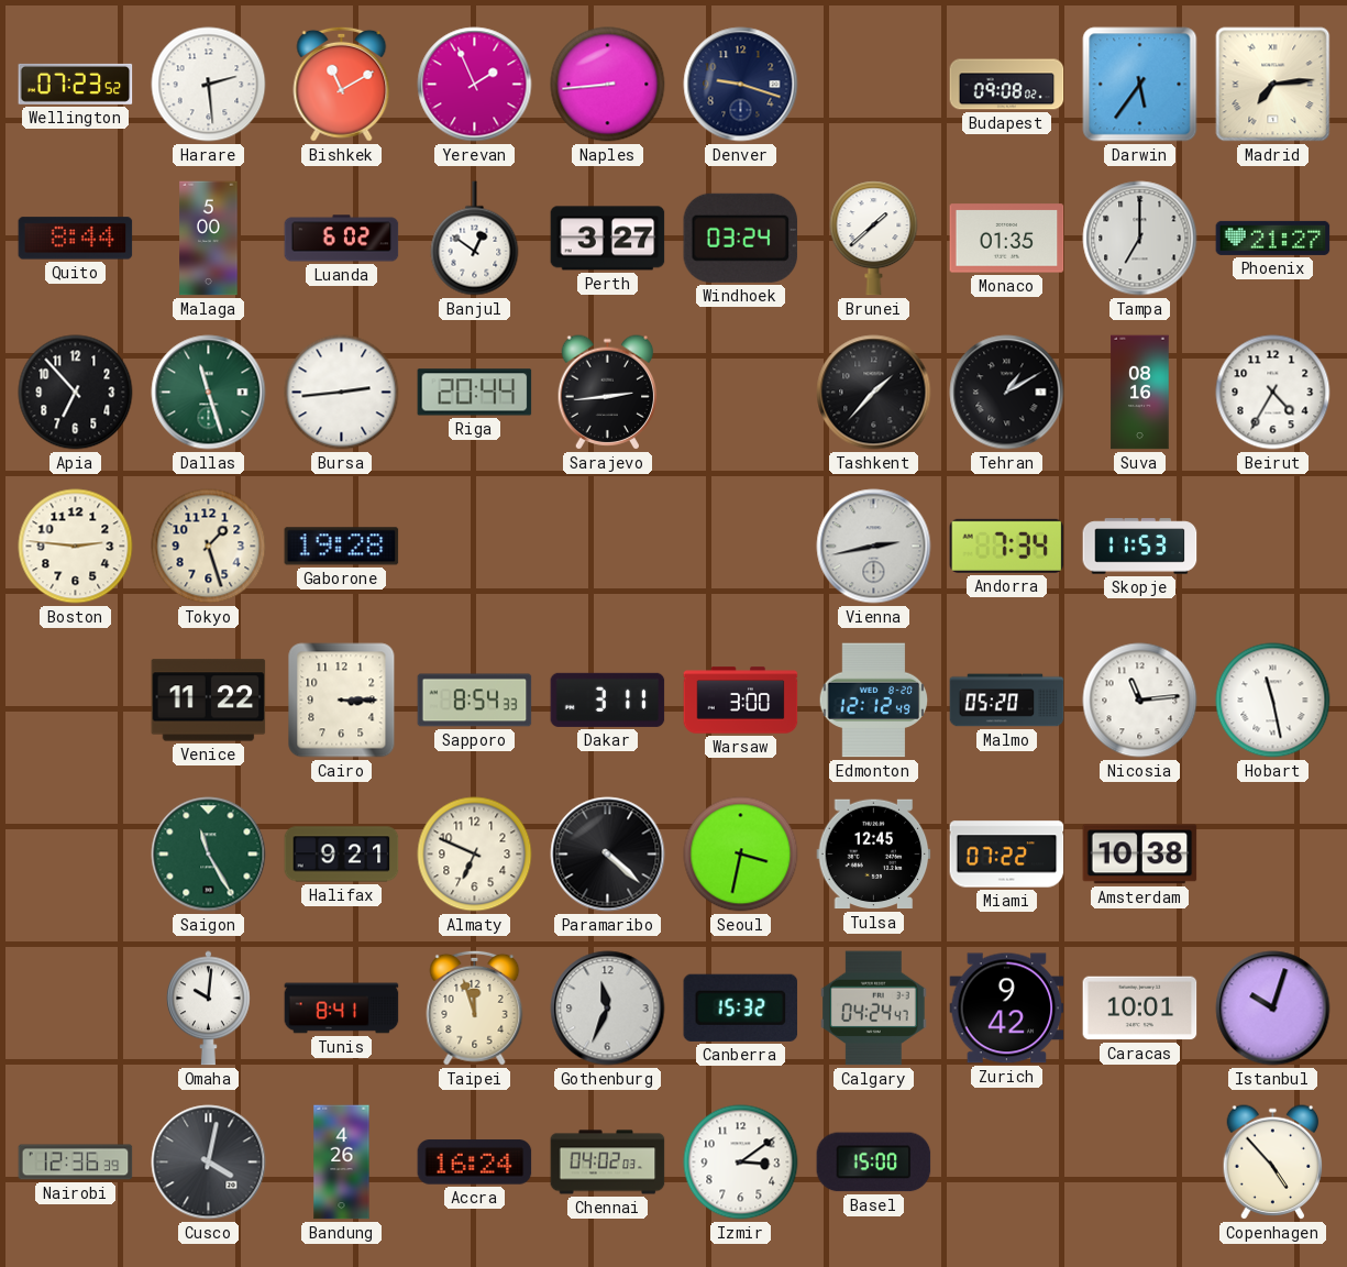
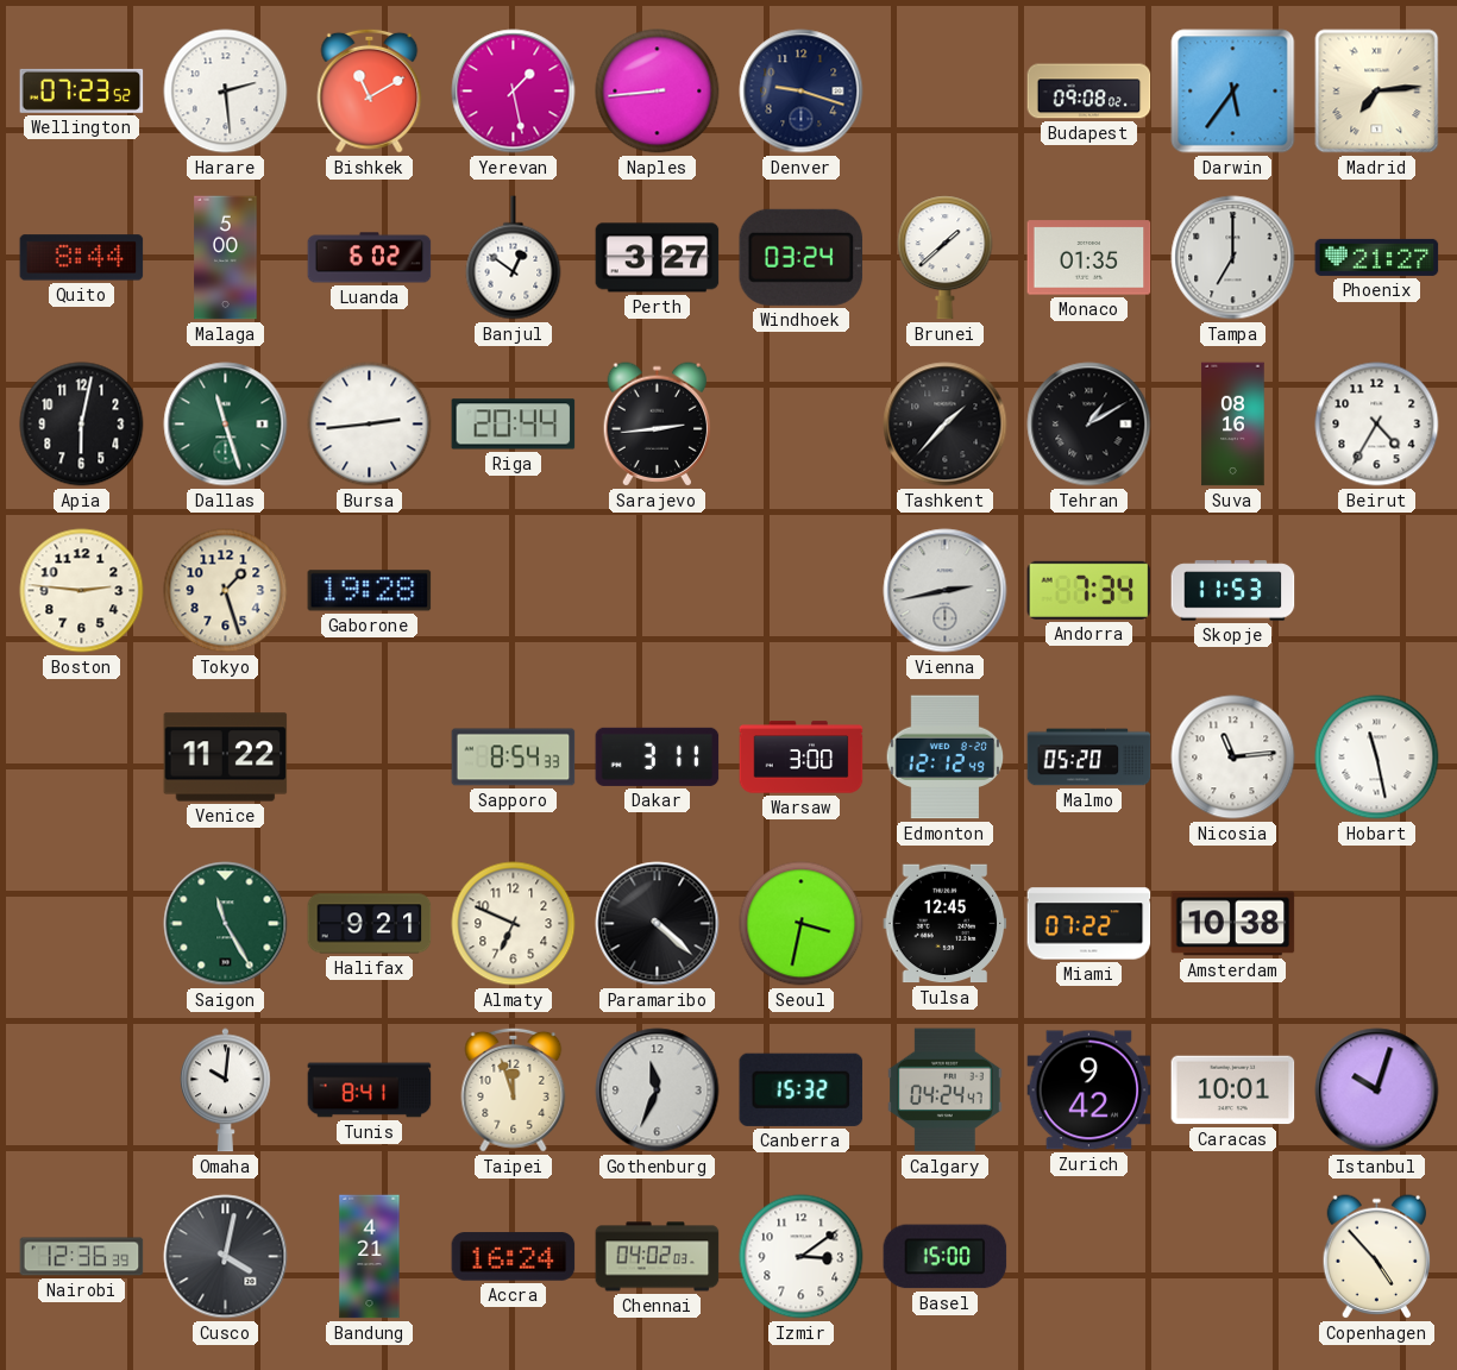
Yerevan: 1:56 -> 1:28 (514, 92)
Apia: 6:53 -> 6:02 (82, 425)
Cairo: 3:15 -> none (342, 701)
Bandung: 4:26 -> 4:21 (370, 1257)
